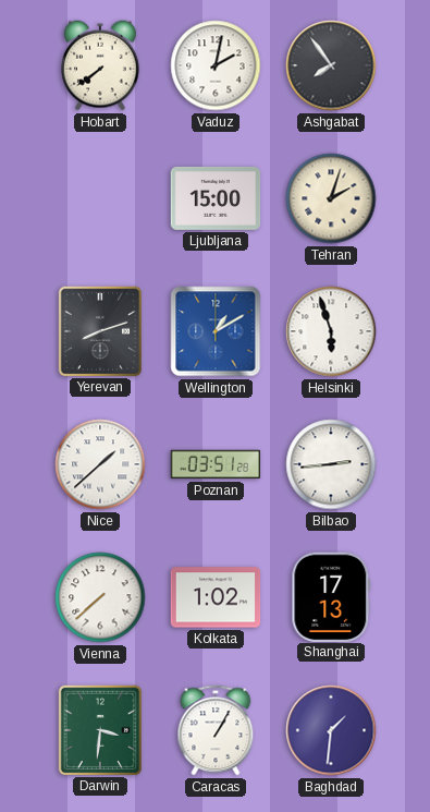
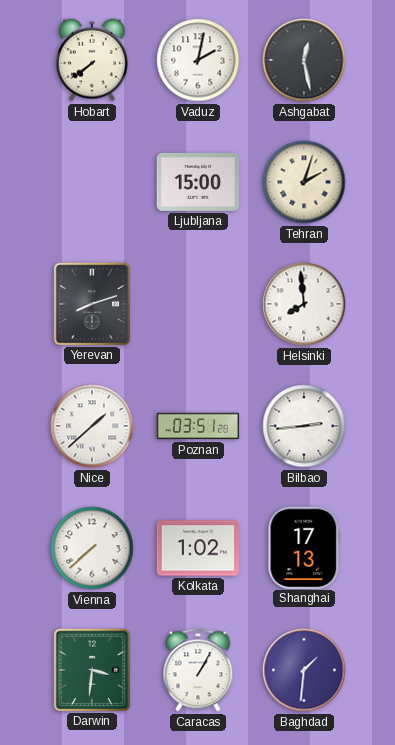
Ashgabat: 7:54 -> 12:28 (304, 60)
Wellington: 1:10 -> none (216, 331)
Helsinki: 5:57 -> 7:59 (304, 304)
